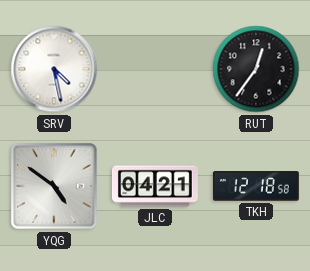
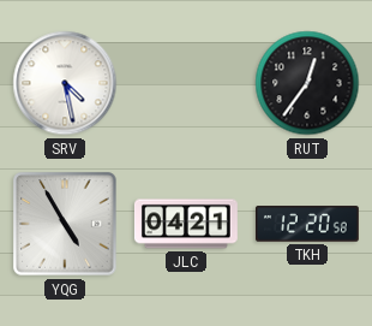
YQG: 4:51 -> 4:55 (65, 224)
TKH: 12:18 -> 12:20 (307, 224)
